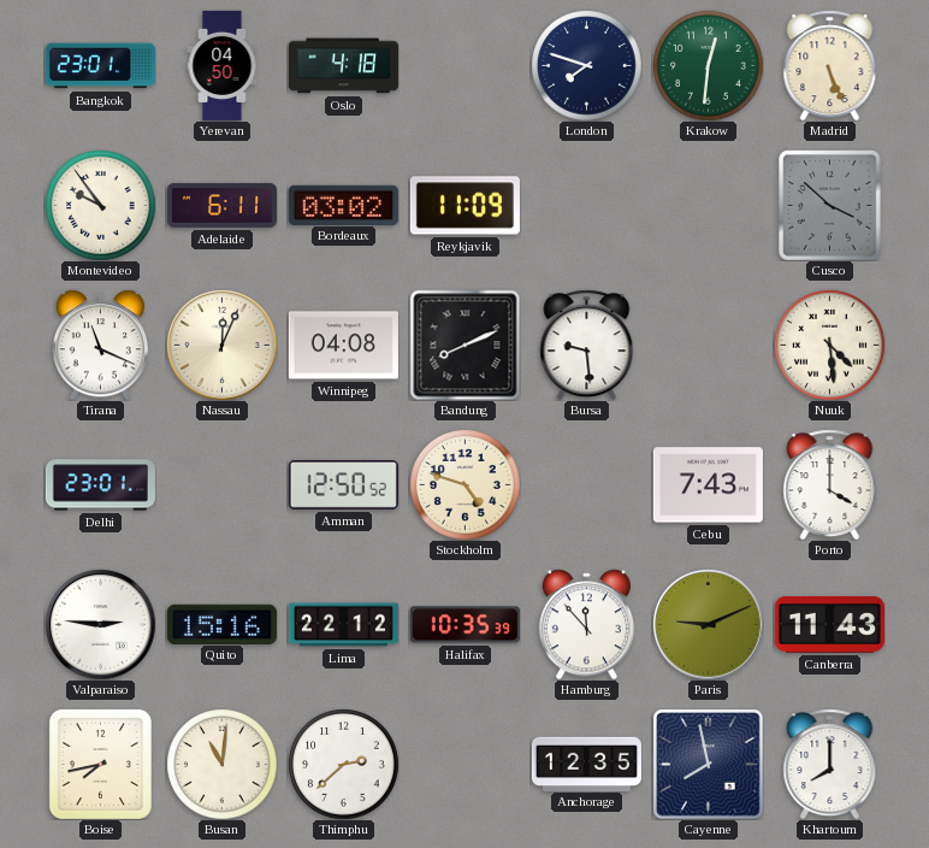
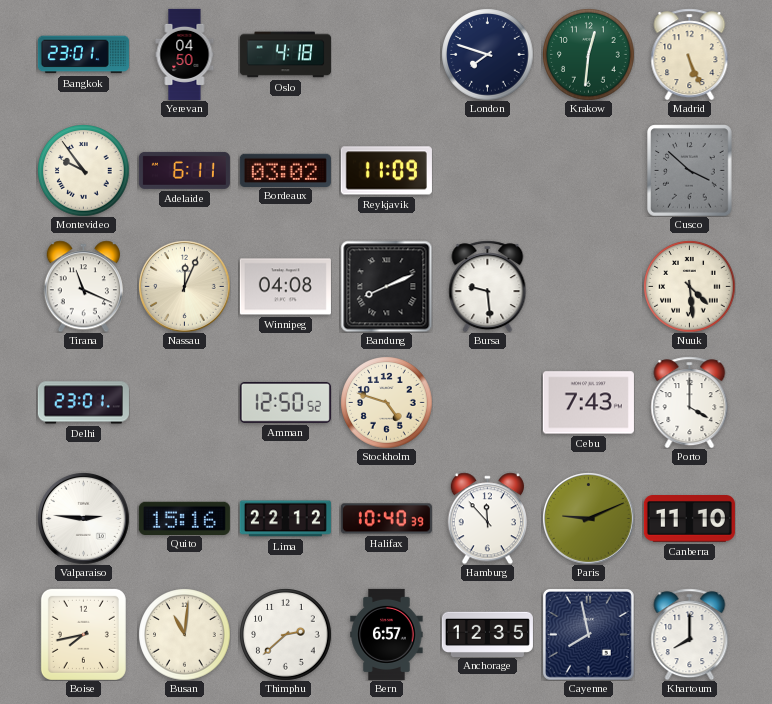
Halifax: 10:35 -> 10:40 (386, 519)
Canberra: 11:43 -> 11:10 (689, 519)
Bern: none -> 6:57 (387, 634)
